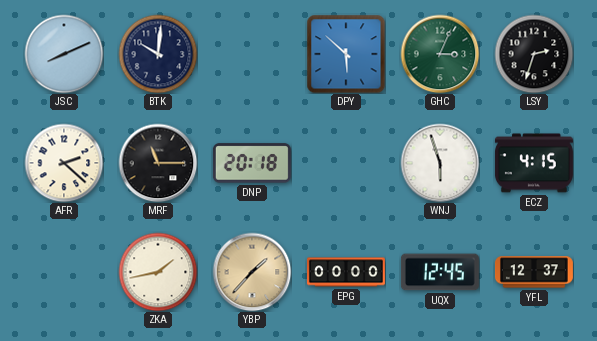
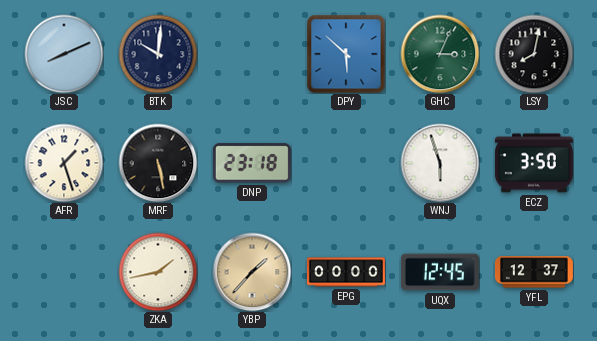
LSY: 2:33 -> 8:02 (534, 54)
AFR: 2:22 -> 1:27 (64, 163)
MRF: 11:15 -> 5:28 (158, 163)
DNP: 20:18 -> 23:18 (252, 163)
ECZ: 4:15 -> 3:50 (534, 163)
